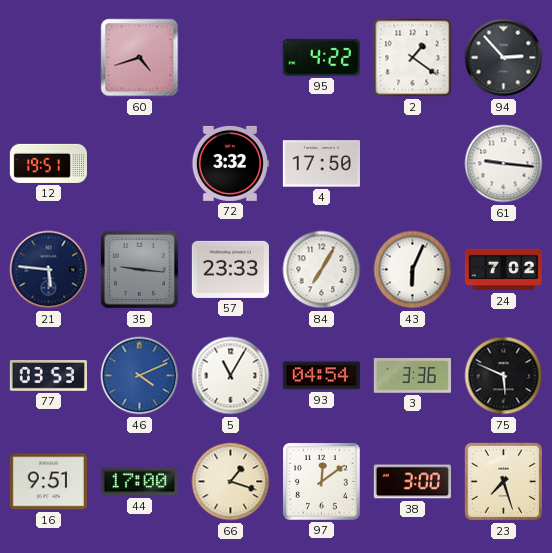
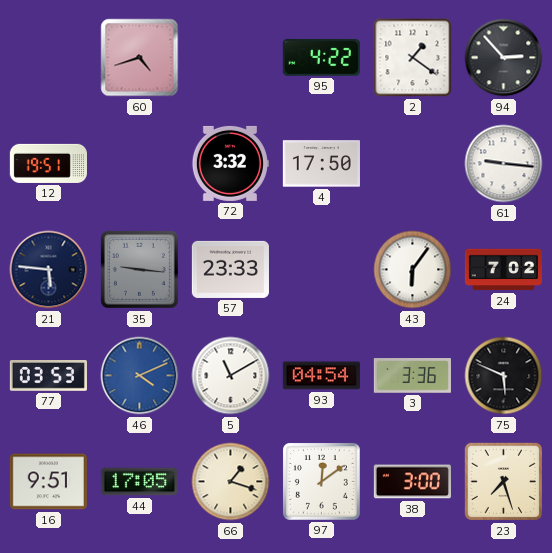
84: 7:05 -> none (322, 270)
43: 6:04 -> 6:06 (413, 270)
5: 11:05 -> 11:10 (231, 376)
44: 17:00 -> 17:05 (139, 482)
